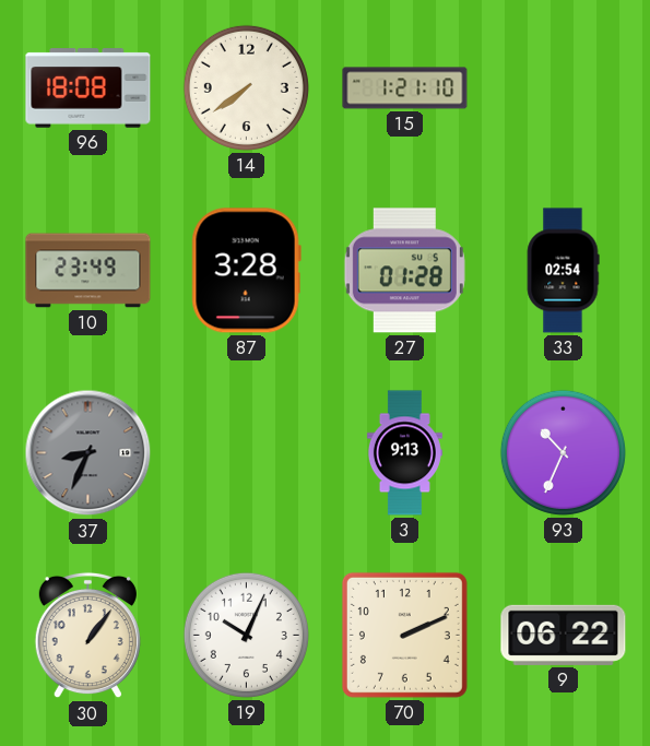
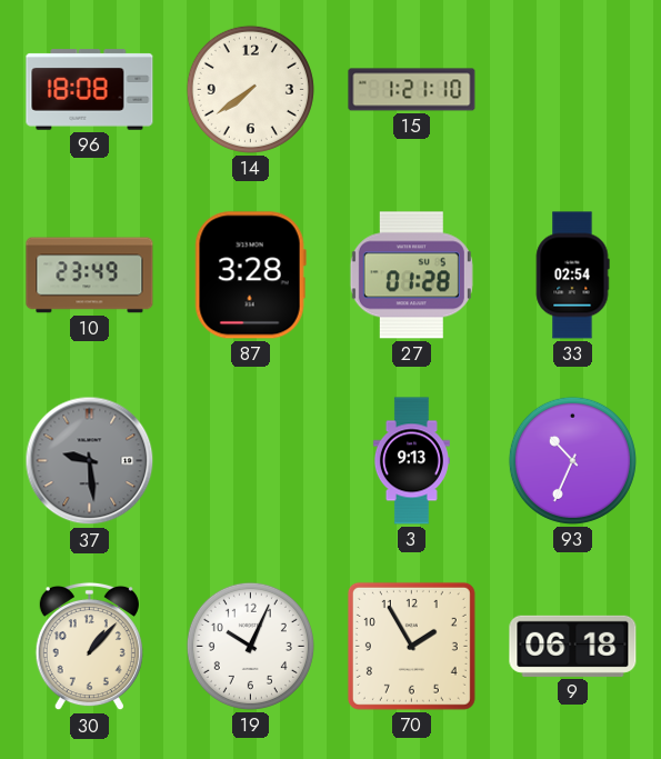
37: 8:34 -> 9:29 (90, 461)
30: 1:06 -> 1:07 (89, 647)
70: 2:11 -> 1:55 (411, 646)
9: 06:22 -> 06:18 (573, 646)
